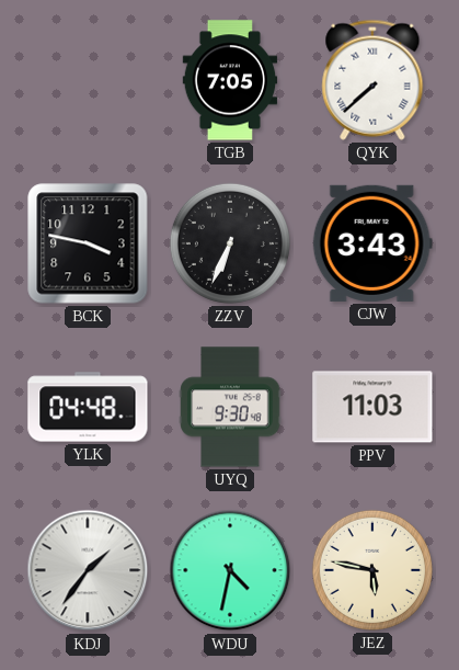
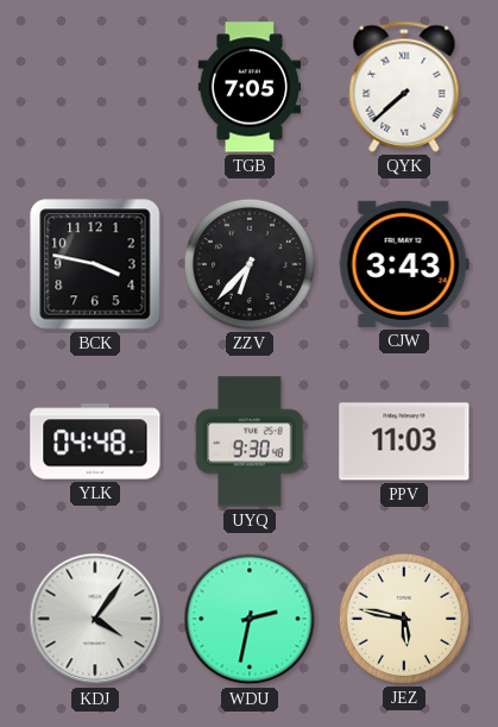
ZZV: 6:34 -> 6:37 (250, 264)
KDJ: 1:36 -> 4:06 (95, 619)
WDU: 4:32 -> 2:32 (250, 619)
